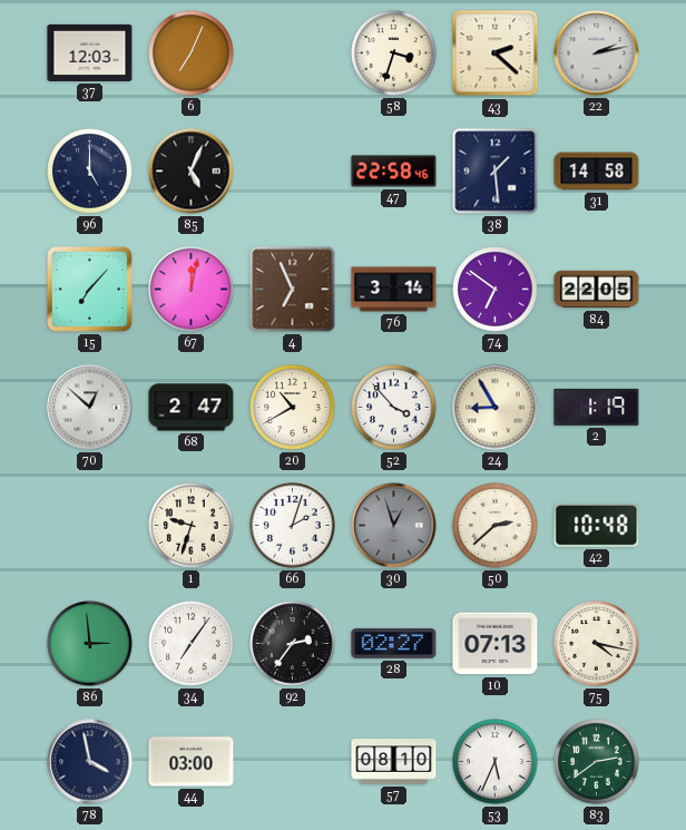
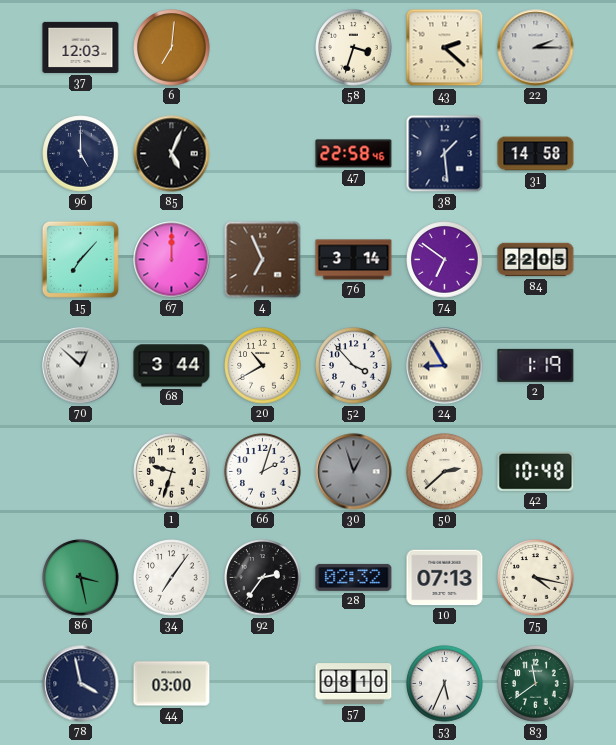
6: 7:04 -> 7:01 (172, 48)
22: 2:13 -> 2:15 (536, 48)
67: 12:02 -> 12:00 (172, 260)
68: 2:47 -> 3:44 (172, 366)
86: 2:59 -> 3:28 (81, 578)
28: 02:27 -> 02:32 (354, 577)
83: 2:39 -> 11:39 (536, 684)
